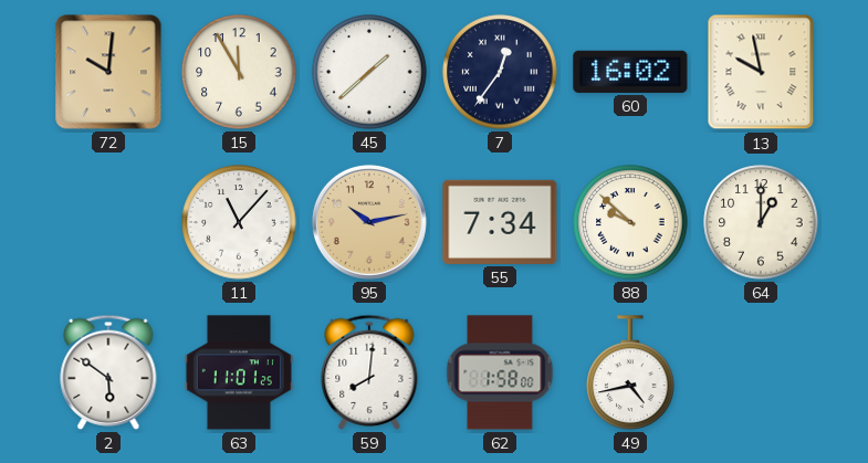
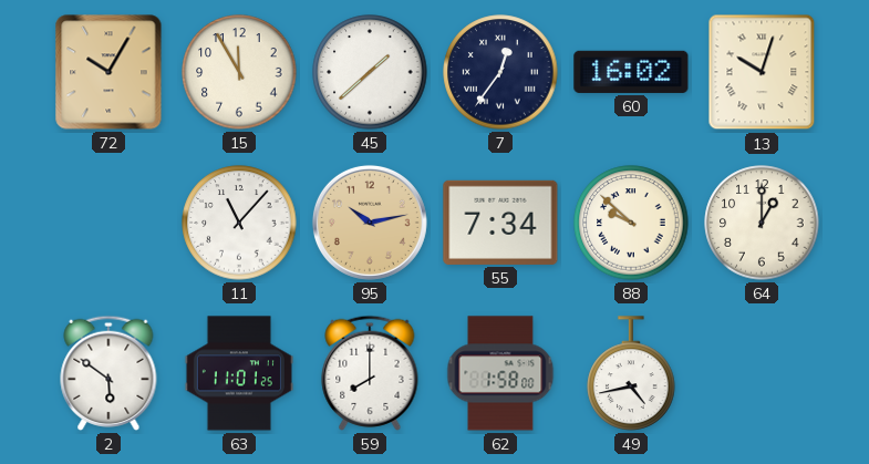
72: 10:01 -> 10:05 (108, 72)
13: 9:58 -> 10:03 (762, 72)
59: 8:01 -> 8:00 (370, 373)
